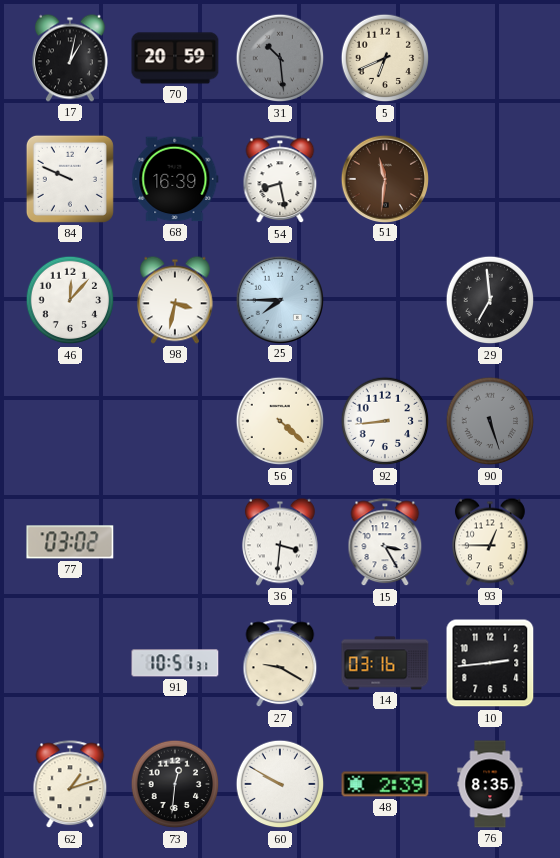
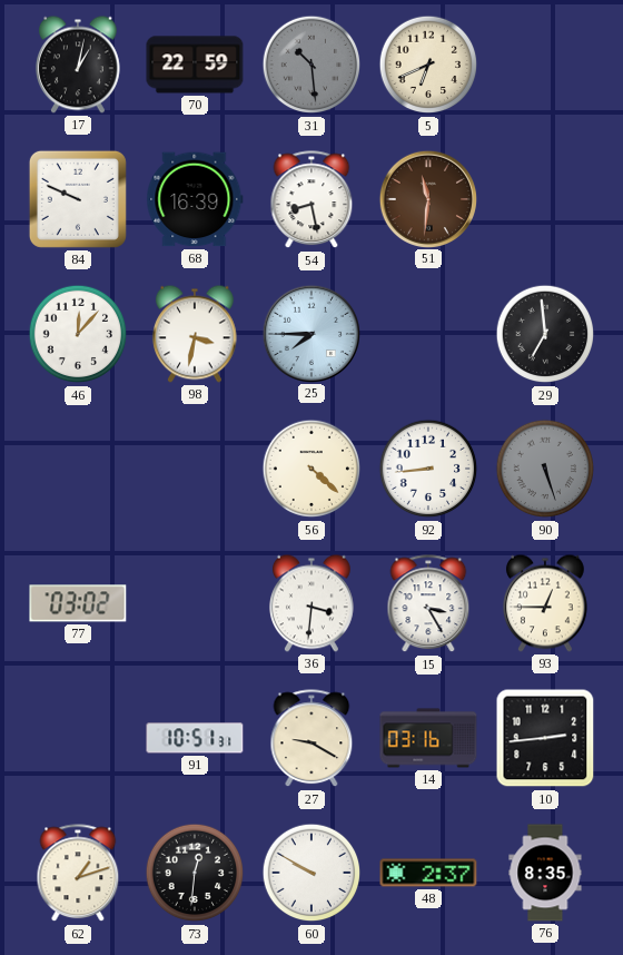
70: 20:59 -> 22:59 (195, 65)
48: 2:39 -> 2:37 (428, 873)
